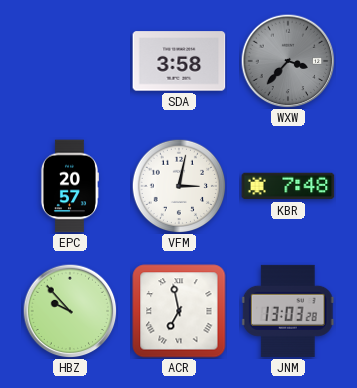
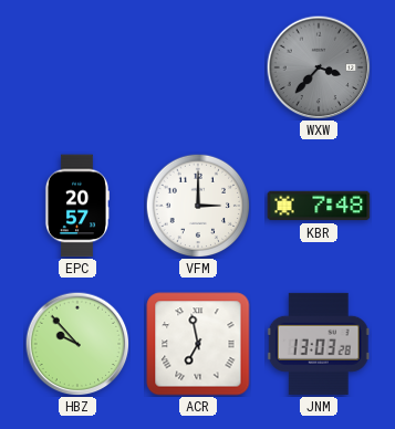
SDA: 3:58 -> none (179, 61)
VFM: 3:02 -> 3:00 (198, 206)
